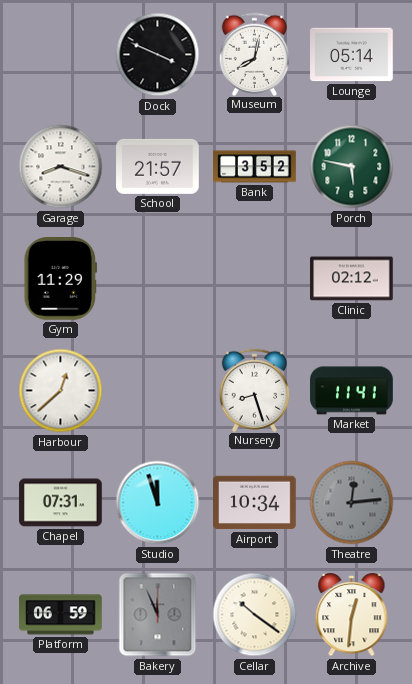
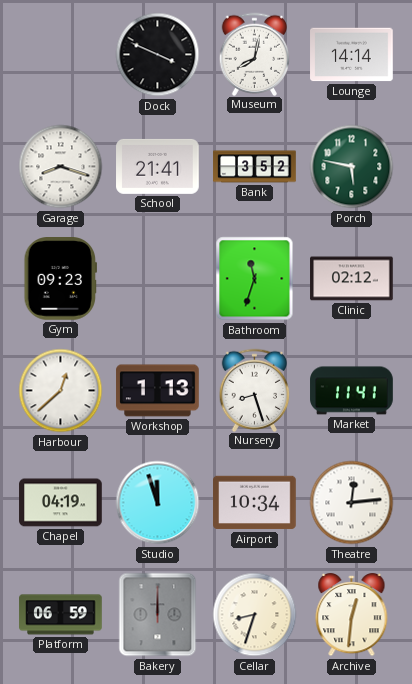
Lounge: 05:14 -> 14:14 (352, 55)
School: 21:57 -> 21:41 (158, 166)
Gym: 11:29 -> 09:23 (60, 279)
Bathroom: none -> 11:33 (255, 279)
Workshop: none -> 1:13 (158, 391)
Chapel: 07:31 -> 04:19 (61, 503)
Theatre dial: grey -> white (352, 503)
Bakery: 11:56 -> 12:00 (158, 615)
Cellar: 10:21 -> 8:33 (255, 615)
